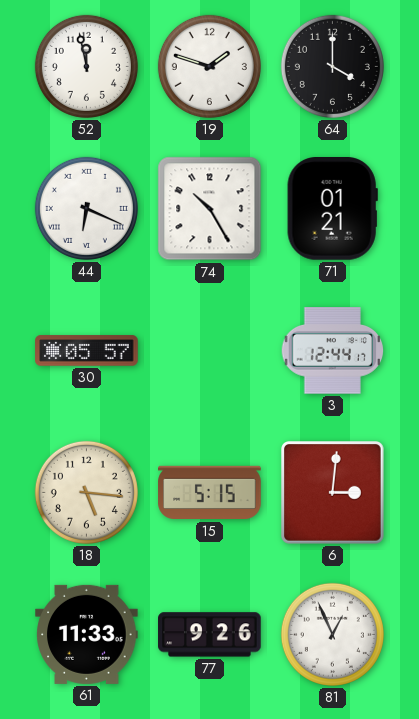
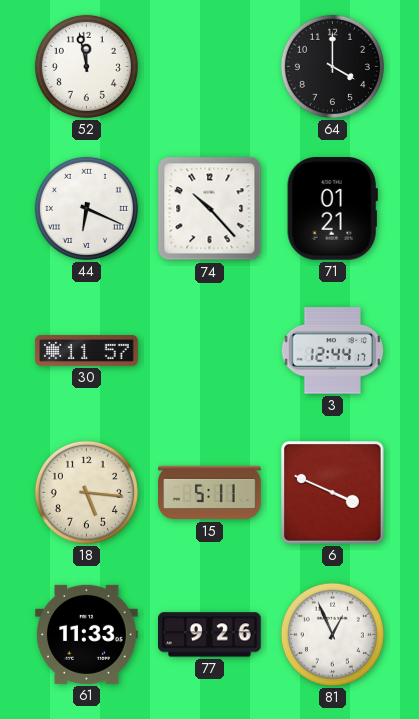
19: 1:48 -> none (209, 66)
74: 10:25 -> 10:23 (210, 209)
30: 05:57 -> 11:57 (87, 351)
15: 5:15 -> 5:11 (210, 493)
6: 3:01 -> 3:49 (333, 493)
